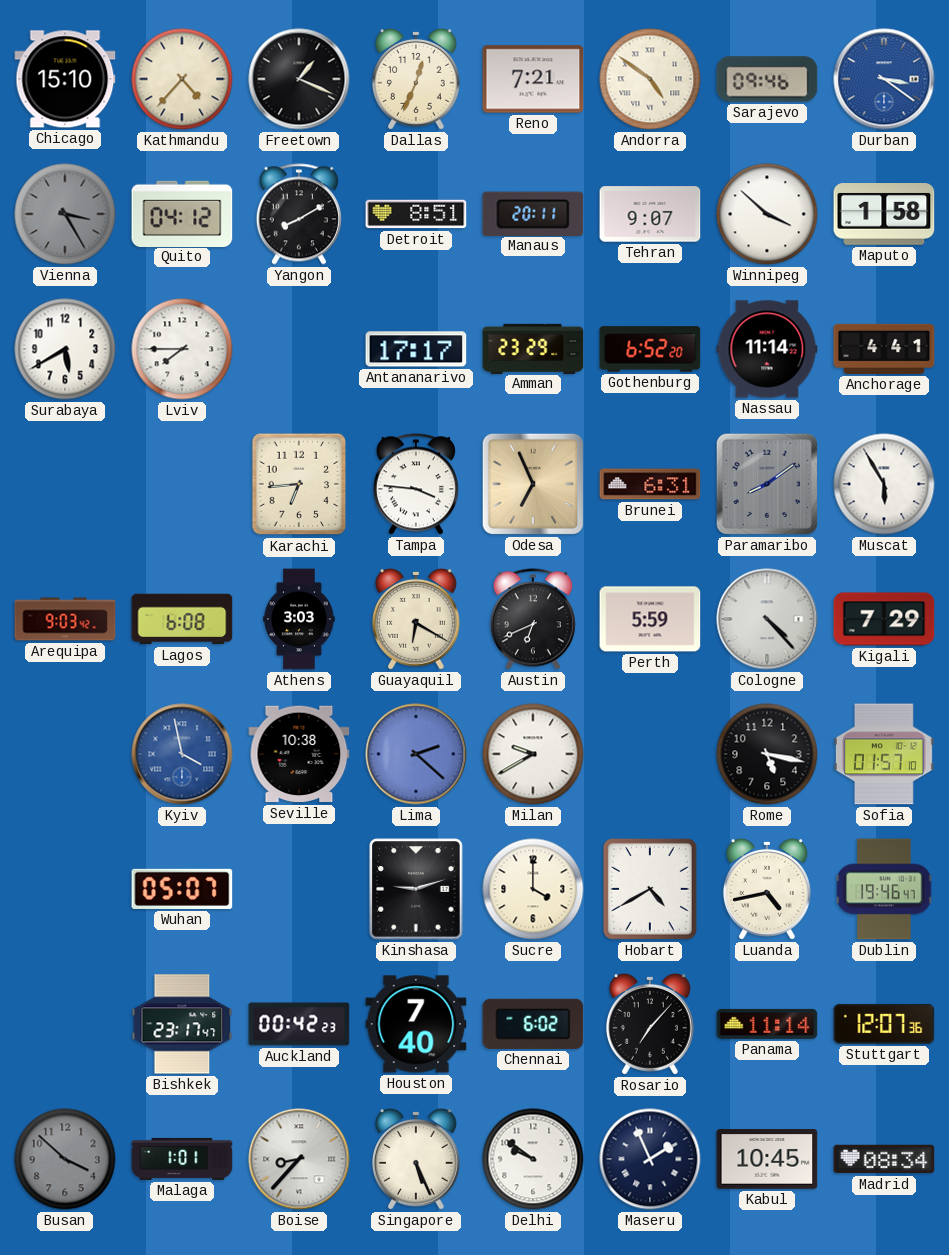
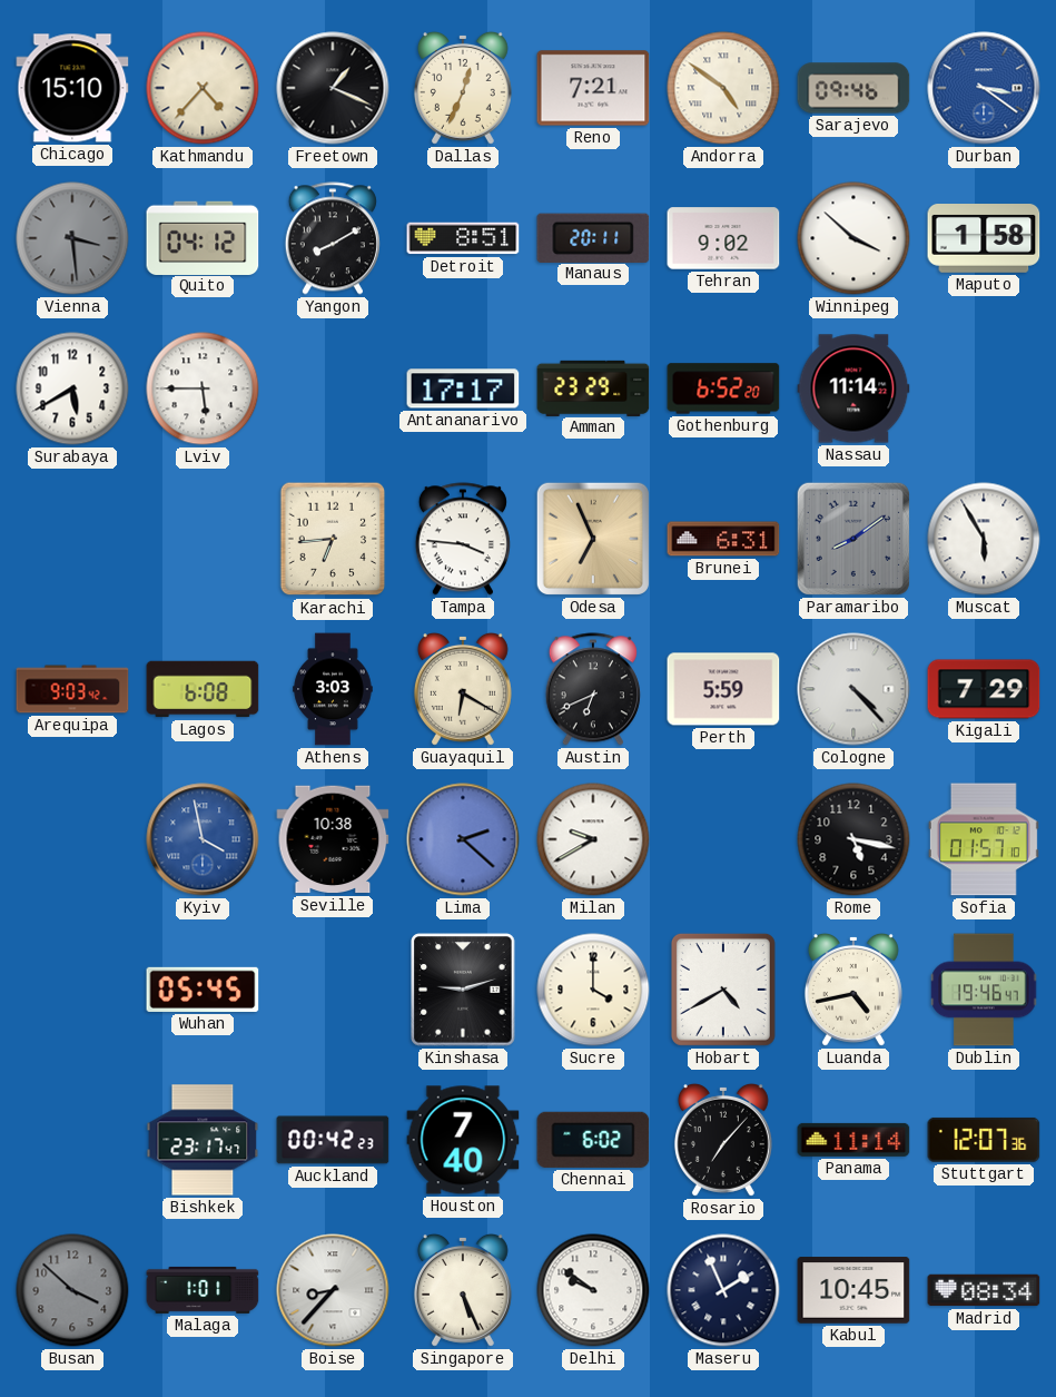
Vienna: 3:25 -> 3:29 (72, 238)
Tehran: 9:07 -> 9:02 (723, 238)
Lviv: 7:45 -> 5:45 (203, 388)
Anchorage: 4:41 -> none (884, 349)
Wuhan: 05:07 -> 05:45 (203, 990)
